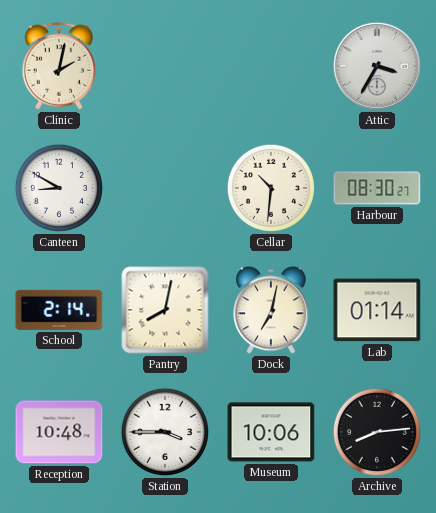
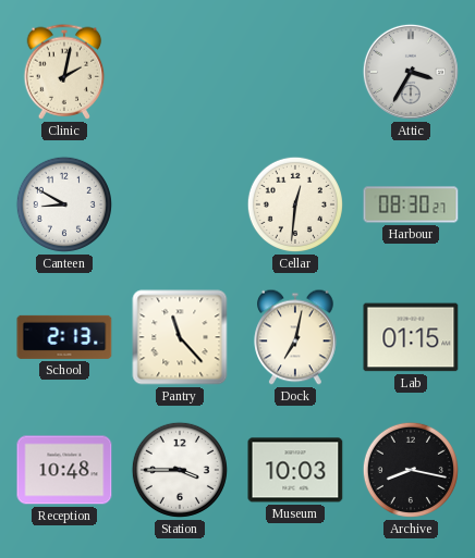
Cellar: 10:31 -> 12:31 (295, 204)
School: 2:14 -> 2:13 (64, 337)
Pantry: 8:02 -> 11:23 (180, 337)
Lab: 01:14 -> 01:15 (411, 337)
Museum: 10:06 -> 10:03 (295, 470)
Archive: 8:14 -> 8:17 (411, 470)
